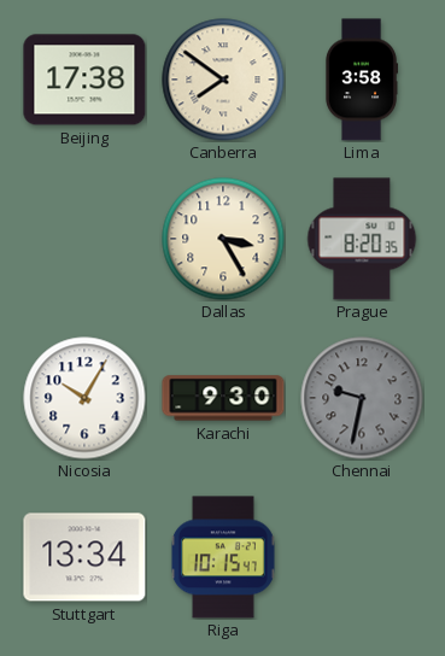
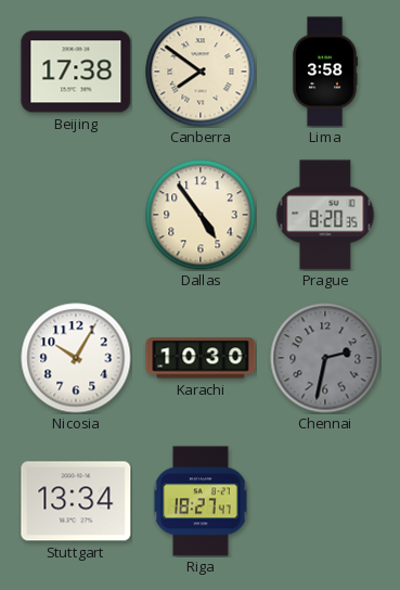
Dallas: 3:25 -> 4:54 (201, 215)
Karachi: 9:30 -> 10:30 (201, 358)
Chennai: 9:32 -> 2:32 (325, 358)
Riga: 10:15 -> 18:27 (201, 501)
